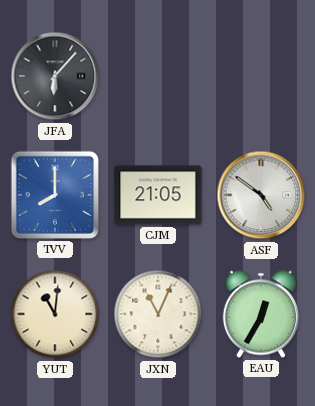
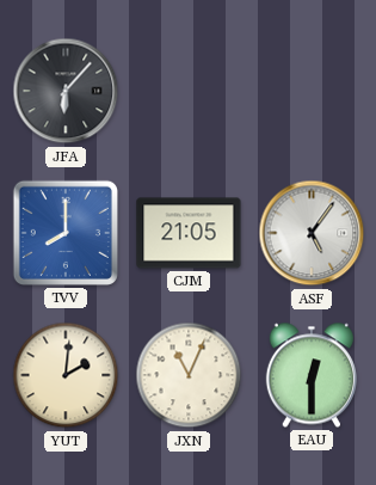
ASF: 4:51 -> 5:06 (312, 233)
YUT: 11:01 -> 2:01 (66, 375)
EAU: 12:35 -> 12:30 (312, 375)
